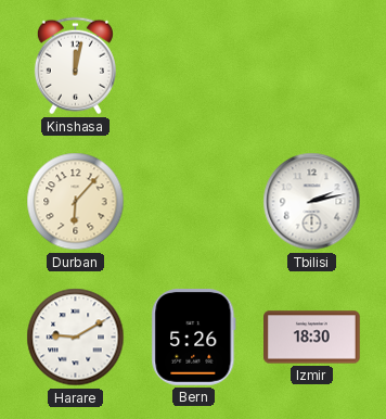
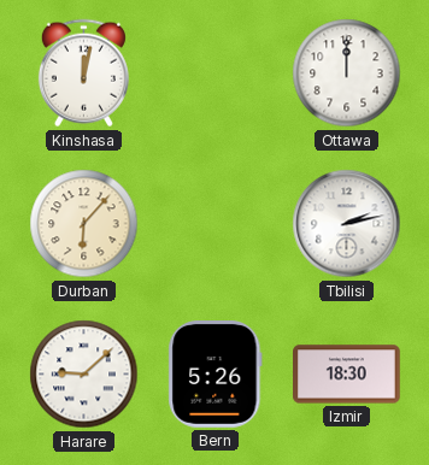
Ottawa: none -> 12:00 (347, 73)
Harare: 9:10 -> 9:08 (84, 375)
